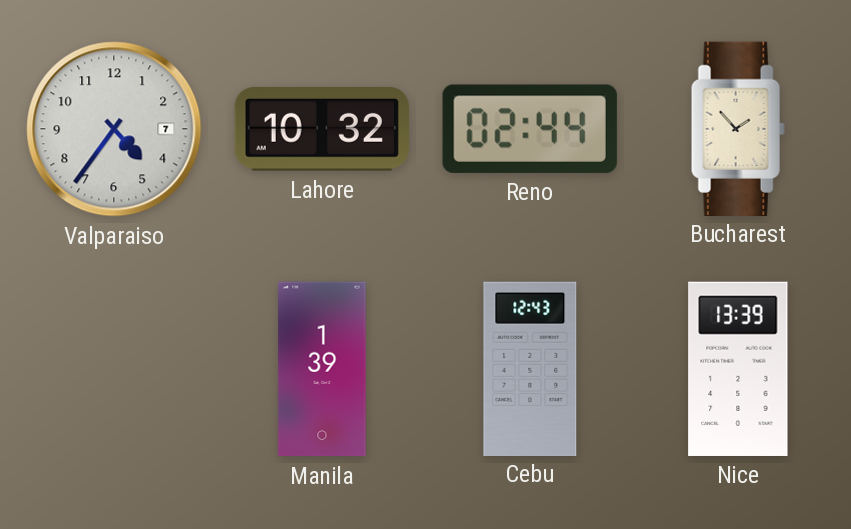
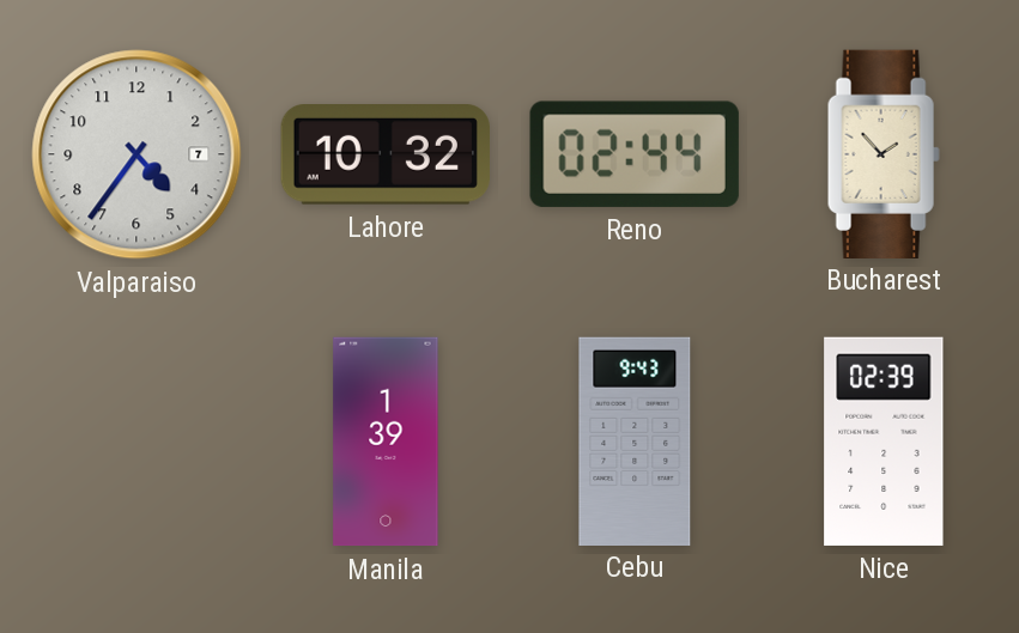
Cebu: 12:43 -> 9:43 (635, 440)
Nice: 13:39 -> 02:39 (884, 442)
